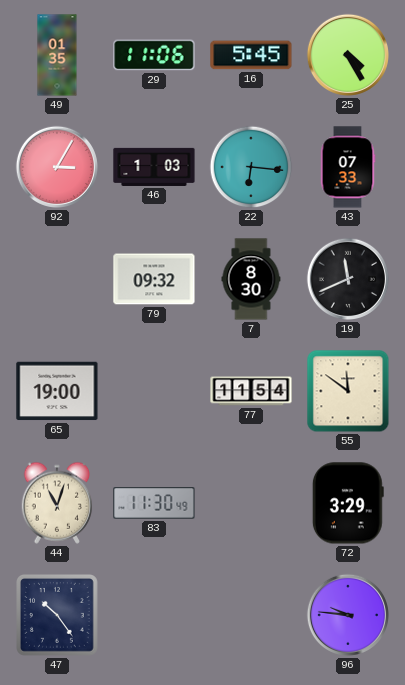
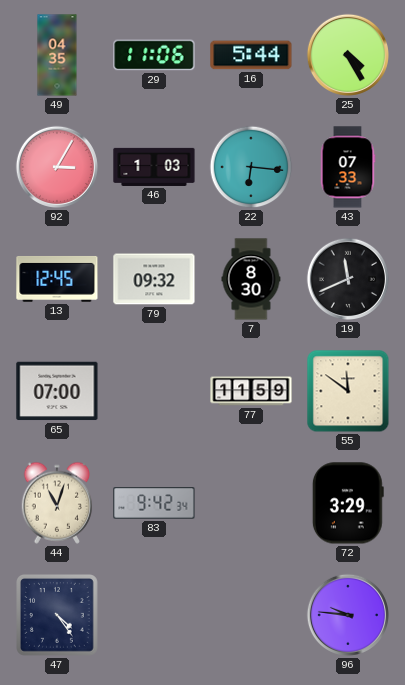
49: 01:35 -> 04:35 (57, 55)
16: 5:45 -> 5:44 (251, 55)
13: none -> 12:45 (57, 279)
65: 19:00 -> 07:00 (57, 391)
77: 11:54 -> 11:59 (251, 391)
83: 11:30 -> 9:42 (154, 503)
47: 10:24 -> 4:24 (58, 616)
